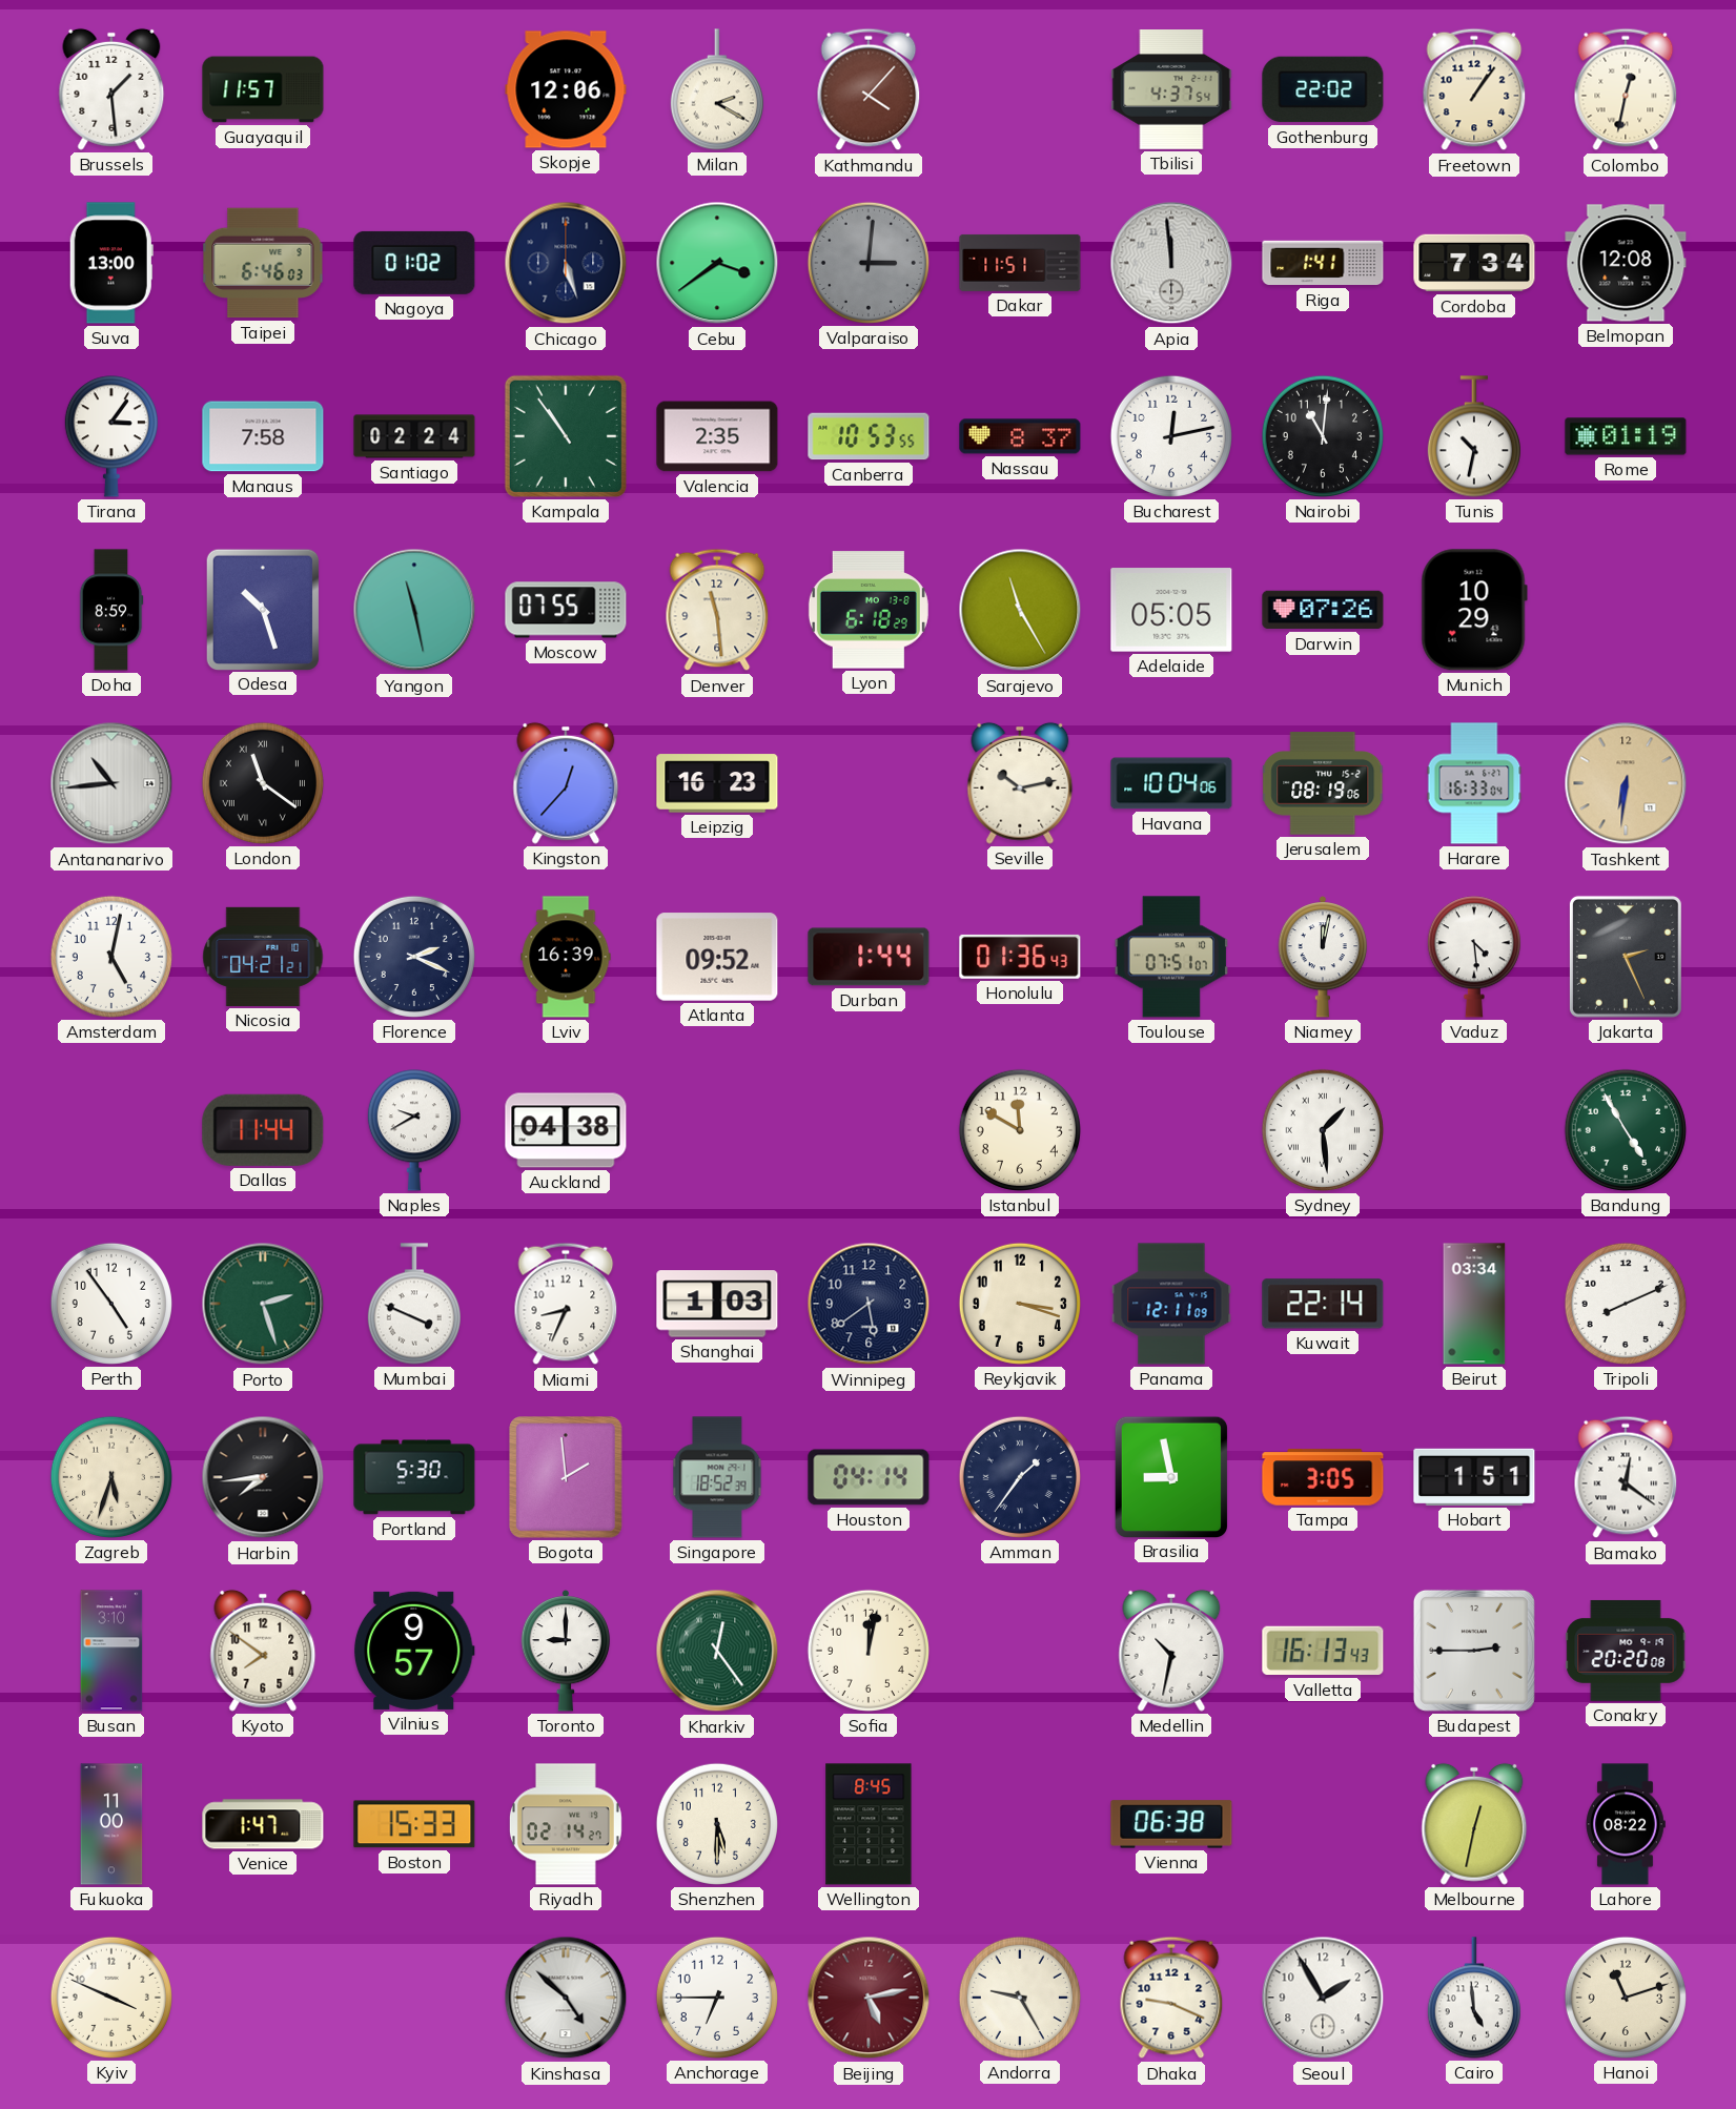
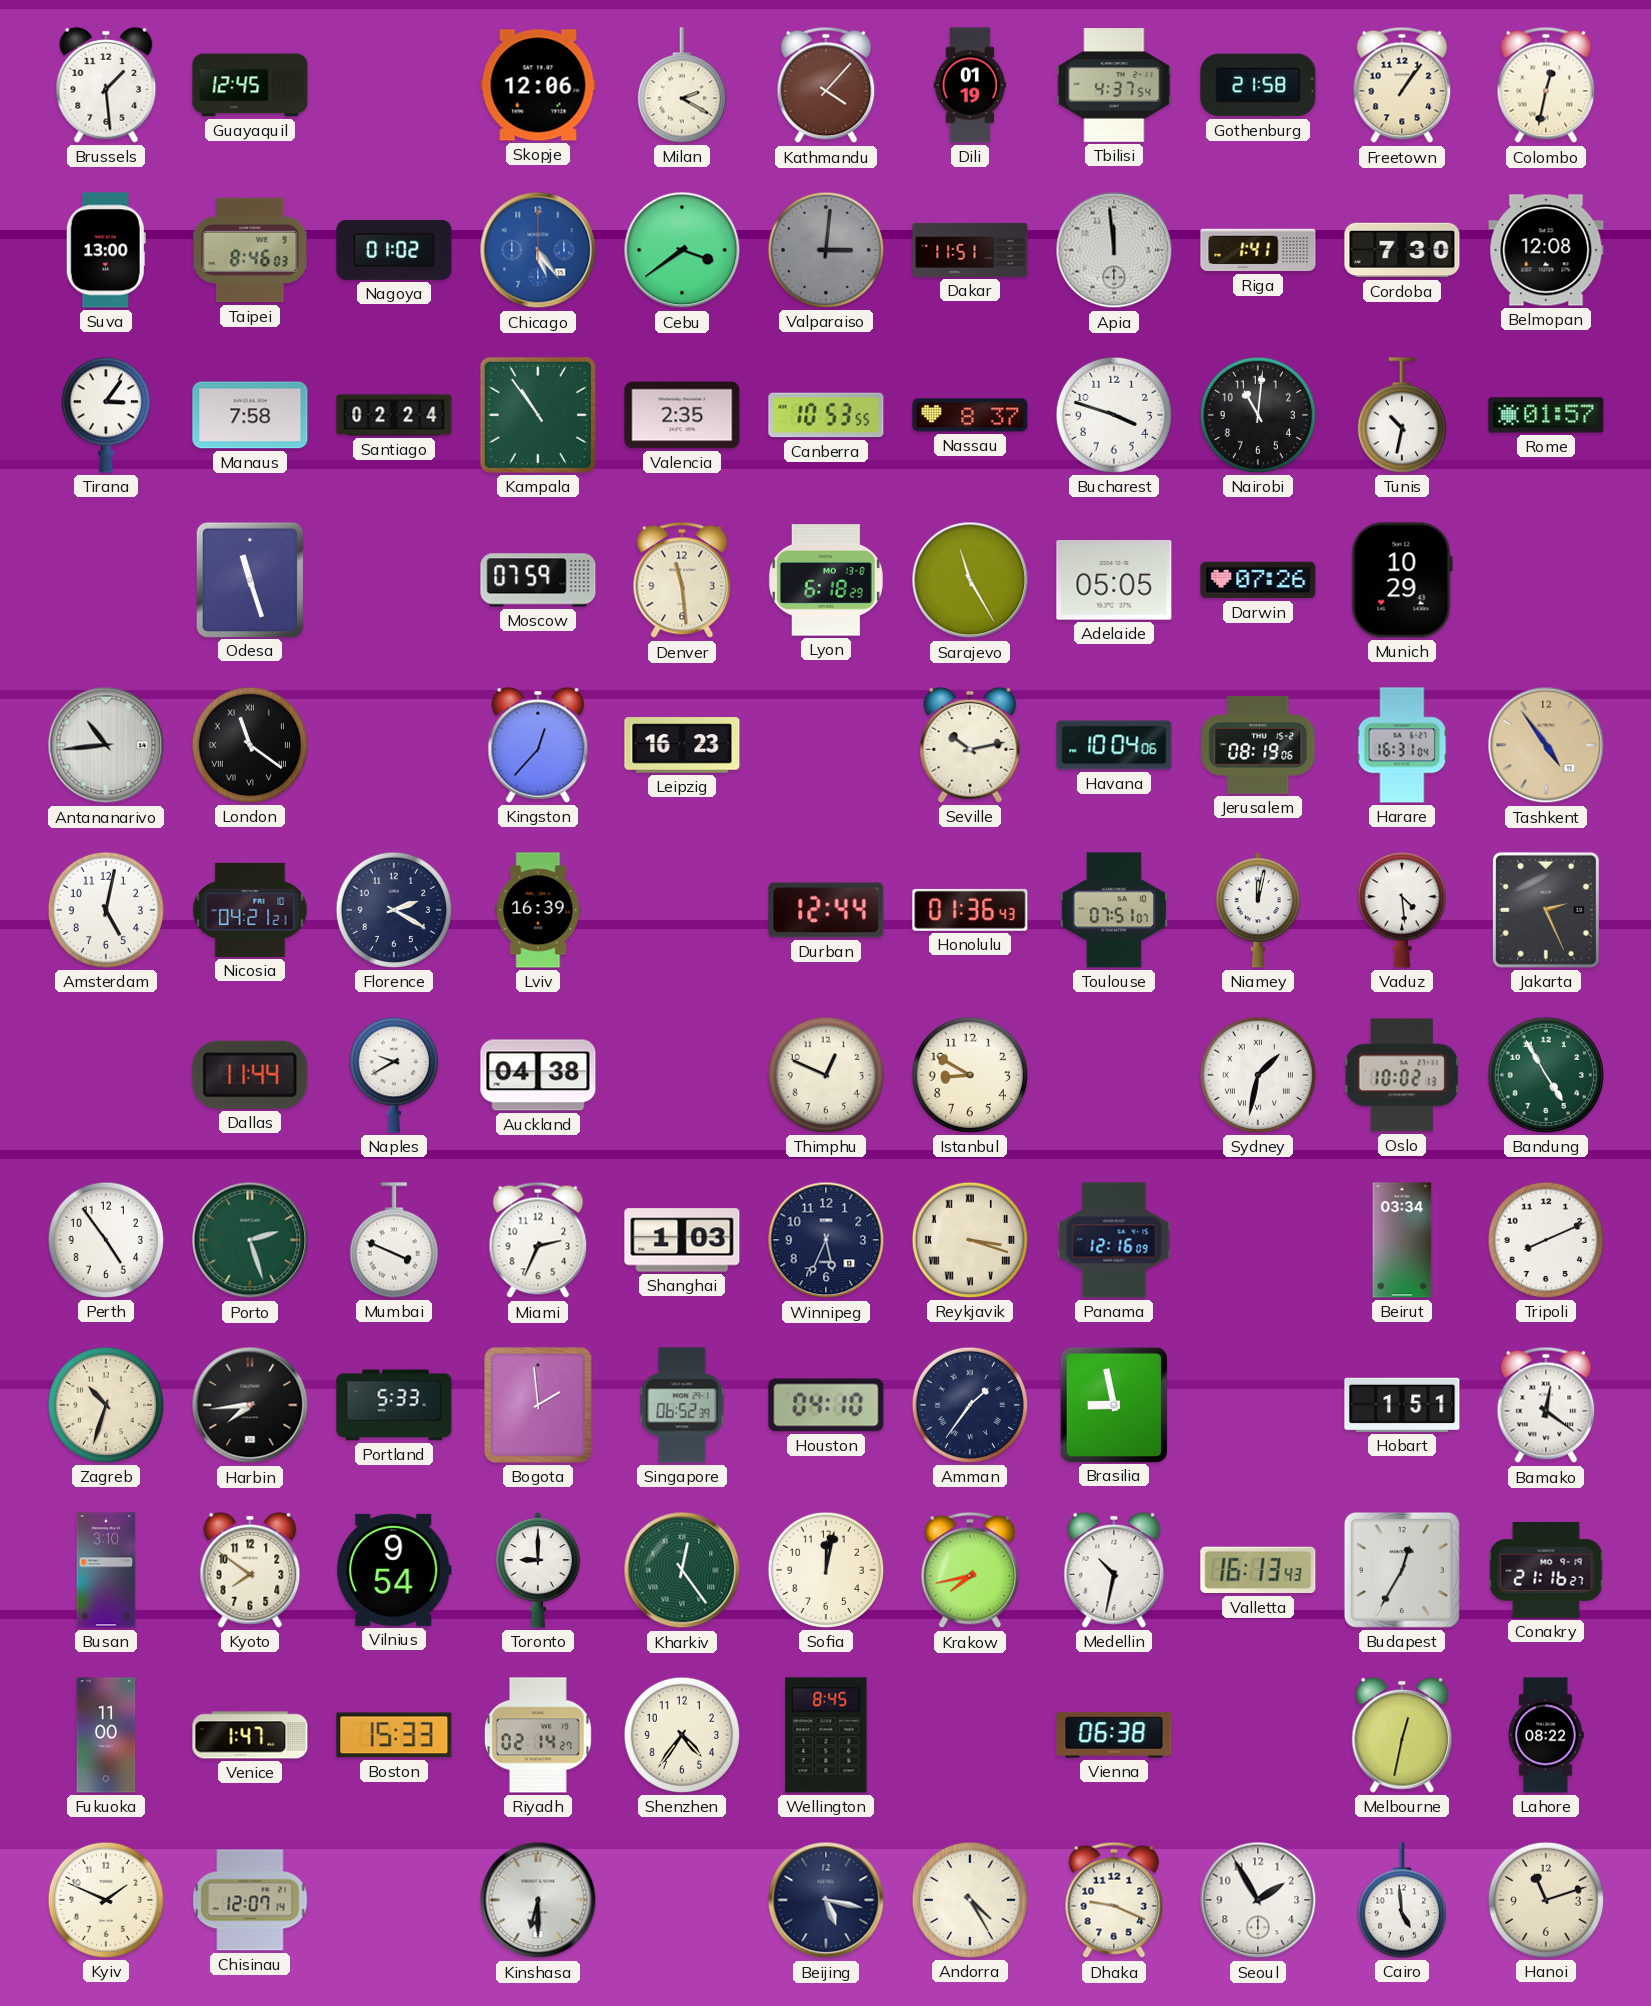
Guayaquil: 11:57 -> 12:45 (250, 85)
Dili: none -> 01:19 (970, 85)
Gothenburg: 22:02 -> 21:58 (1258, 85)
Taipei: 6:46 -> 8:46 (250, 250)
Chicago: 5:27 -> 5:24 (538, 250)
Chicago dial: navy -> blue (538, 250)
Cordoba: 7:34 -> 7:30 (1402, 250)
Bucharest: 12:13 -> 3:48 (1114, 415)
Rome: 01:19 -> 01:57 (1546, 415)
Doha: 8:59 -> none (111, 610)
Odesa: 10:27 -> 11:27 (249, 579)
Yangon: 11:28 -> none (414, 610)
Moscow: 07:55 -> 07:59 (538, 580)
Harare: 16:33 -> 16:31 (1402, 745)
Tashkent: 6:31 -> 4:54 (1546, 745)
Florence: 2:19 -> 2:20 (394, 910)
Atlanta: 09:52 -> none (717, 957)
Durban: 1:44 -> 12:44 (826, 910)
Thimphu: none -> 12:49 (826, 1075)
Istanbul: 11:50 -> 8:50 (970, 1075)
Sydney: 1:29 -> 1:32 (1258, 1075)
Oslo: none -> 10:02 (1402, 1075)
Miami: 8:34 -> 2:34 (538, 1240)
Winnipeg: 5:39 -> 5:34 (826, 1240)
Reykjavik numerals: Arabic -> Roman (970, 1240)
Panama: 12:11 -> 12:16 (1114, 1240)
Kuwait: 22:14 -> none (1323, 1304)
Zagreb: 5:33 -> 10:33 (106, 1405)
Portland: 5:30 -> 5:33 (394, 1405)
Singapore: 18:52 -> 06:52 (682, 1405)
Houston: 04:14 -> 04:10 (826, 1405)
Tampa: 3:05 -> none (1323, 1477)
Vilnius: 9:57 -> 9:54 (394, 1570)
Krakow: none -> 7:43 (970, 1570)
Budapest: 2:45 -> 12:35 (1402, 1570)
Conakry: 20:20 -> 21:16 (1546, 1570)
Shenzhen: 5:30 -> 4:36 (682, 1735)
Kyiv: 3:49 -> 1:49 (106, 1900)
Chisinau: none -> 12:07 (250, 1900)
Kinshasa: 4:52 -> 6:30 (538, 1900)
Anchorage: 6:45 -> none (717, 1998)
Beijing: 5:13 -> 5:17 (826, 1900)
Beijing dial: burgundy -> navy (826, 1900)
Andorra: 9:25 -> 4:25 (970, 1900)
